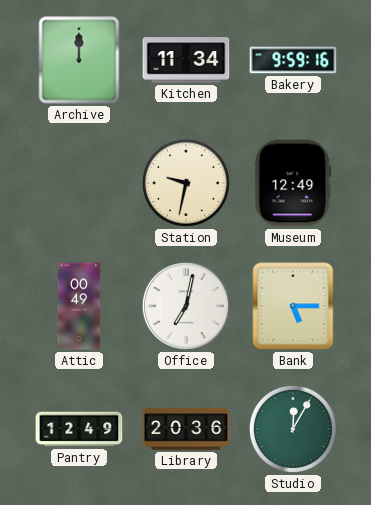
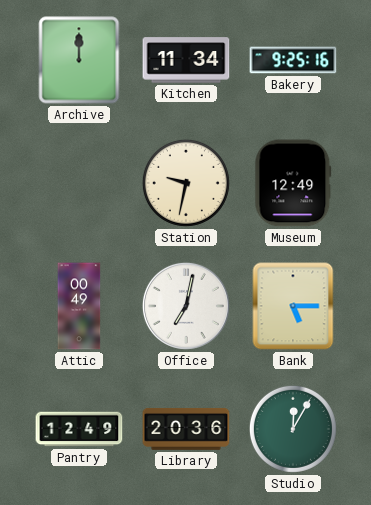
Bakery: 9:59 -> 9:25 (293, 60)
